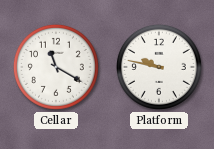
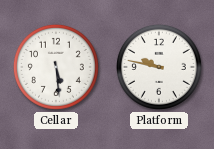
Cellar: 11:20 -> 5:29 (56, 67)
